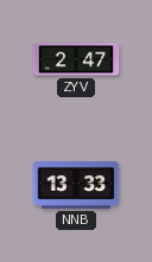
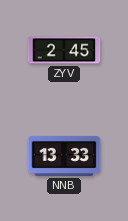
ZYV: 2:47 -> 2:45 (64, 50)
